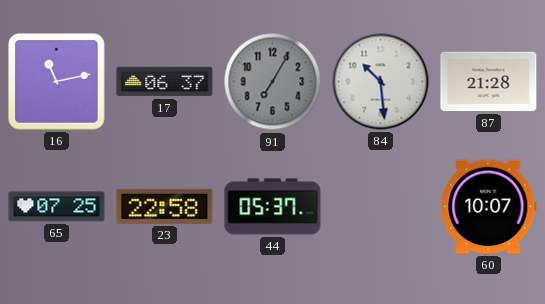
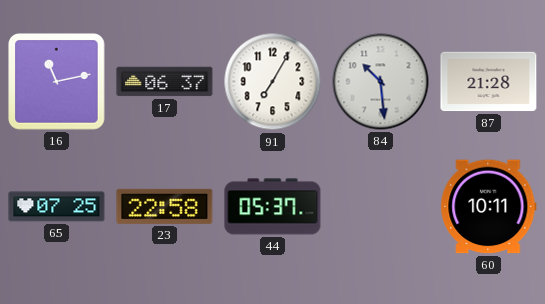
91 dial: grey -> white (273, 82)
60: 10:07 -> 10:11 (489, 207)
